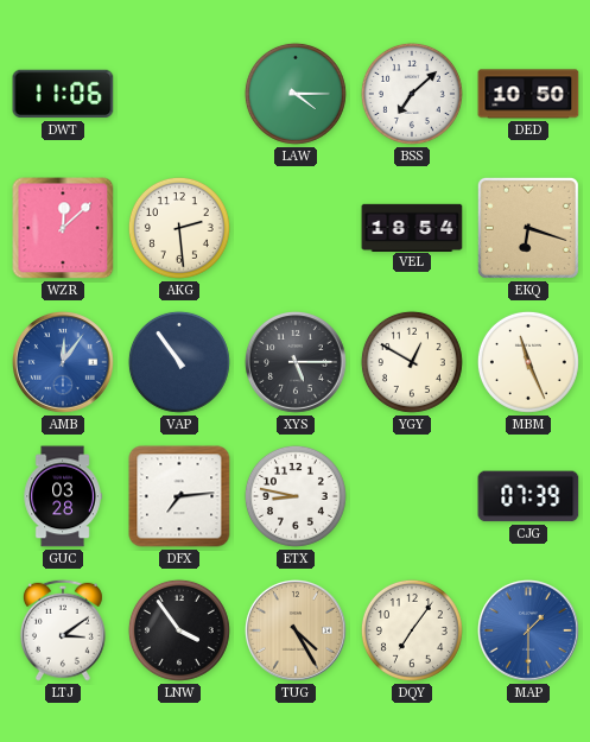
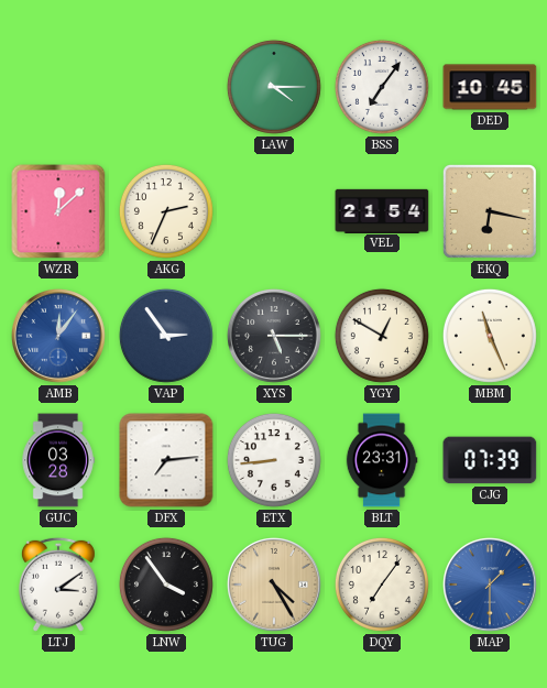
DWT: 11:06 -> none (63, 94)
BSS: 7:08 -> 7:06 (382, 87)
DED: 10:50 -> 10:45 (490, 87)
AKG: 2:29 -> 2:34 (166, 211)
VEL: 18:54 -> 21:54 (382, 210)
EKQ: 6:18 -> 6:17 (490, 211)
VAP: 10:54 -> 2:54 (166, 336)
ETX: 8:47 -> 8:44 (274, 460)
BLT: none -> 23:31 (382, 460)
